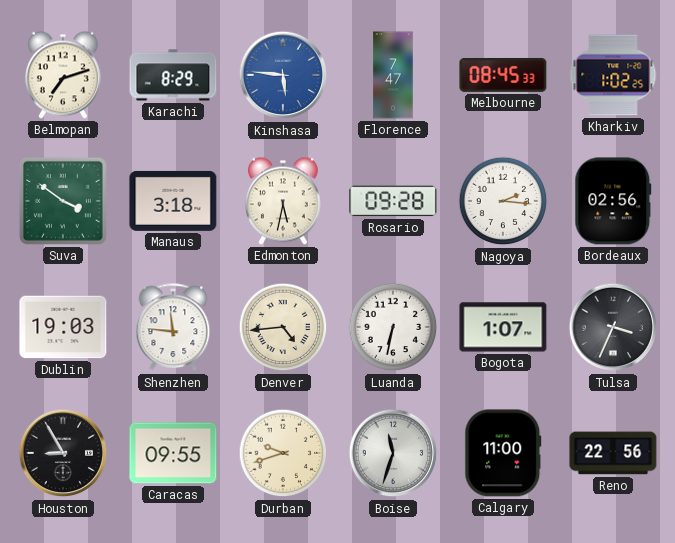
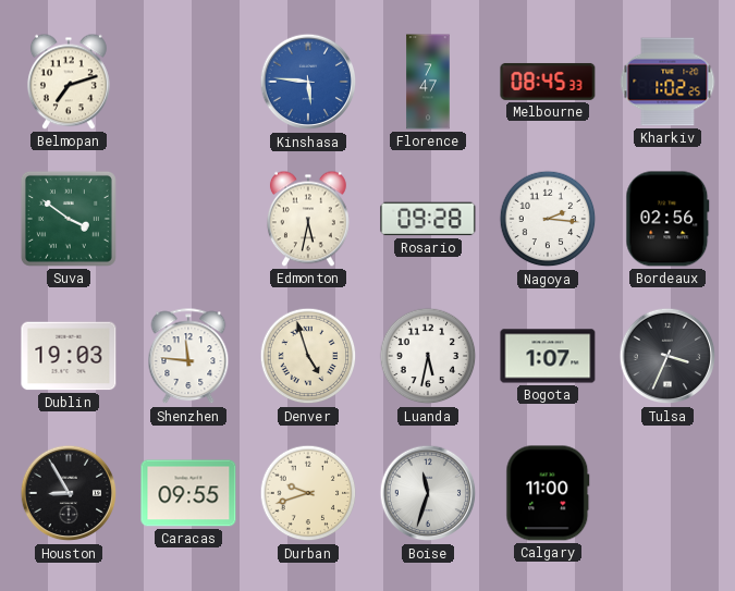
Karachi: 8:29 -> none (173, 75)
Manaus: 3:18 -> none (173, 201)
Denver: 4:44 -> 4:57 (308, 356)
Luanda: 6:32 -> 5:32 (428, 356)
Reno: 22:56 -> none (613, 453)
